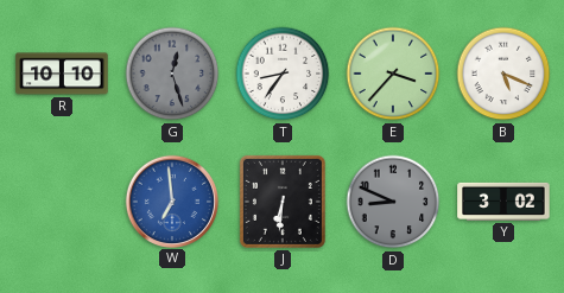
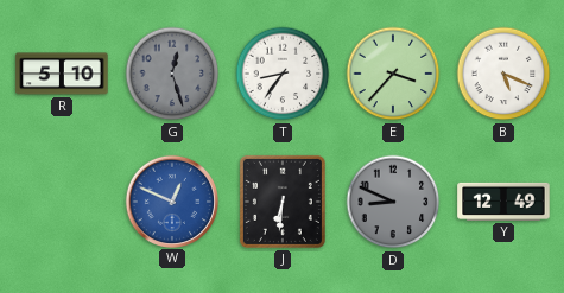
R: 10:10 -> 5:10 (62, 74)
W: 6:59 -> 12:49 (171, 200)
Y: 3:02 -> 12:49 (503, 202)
